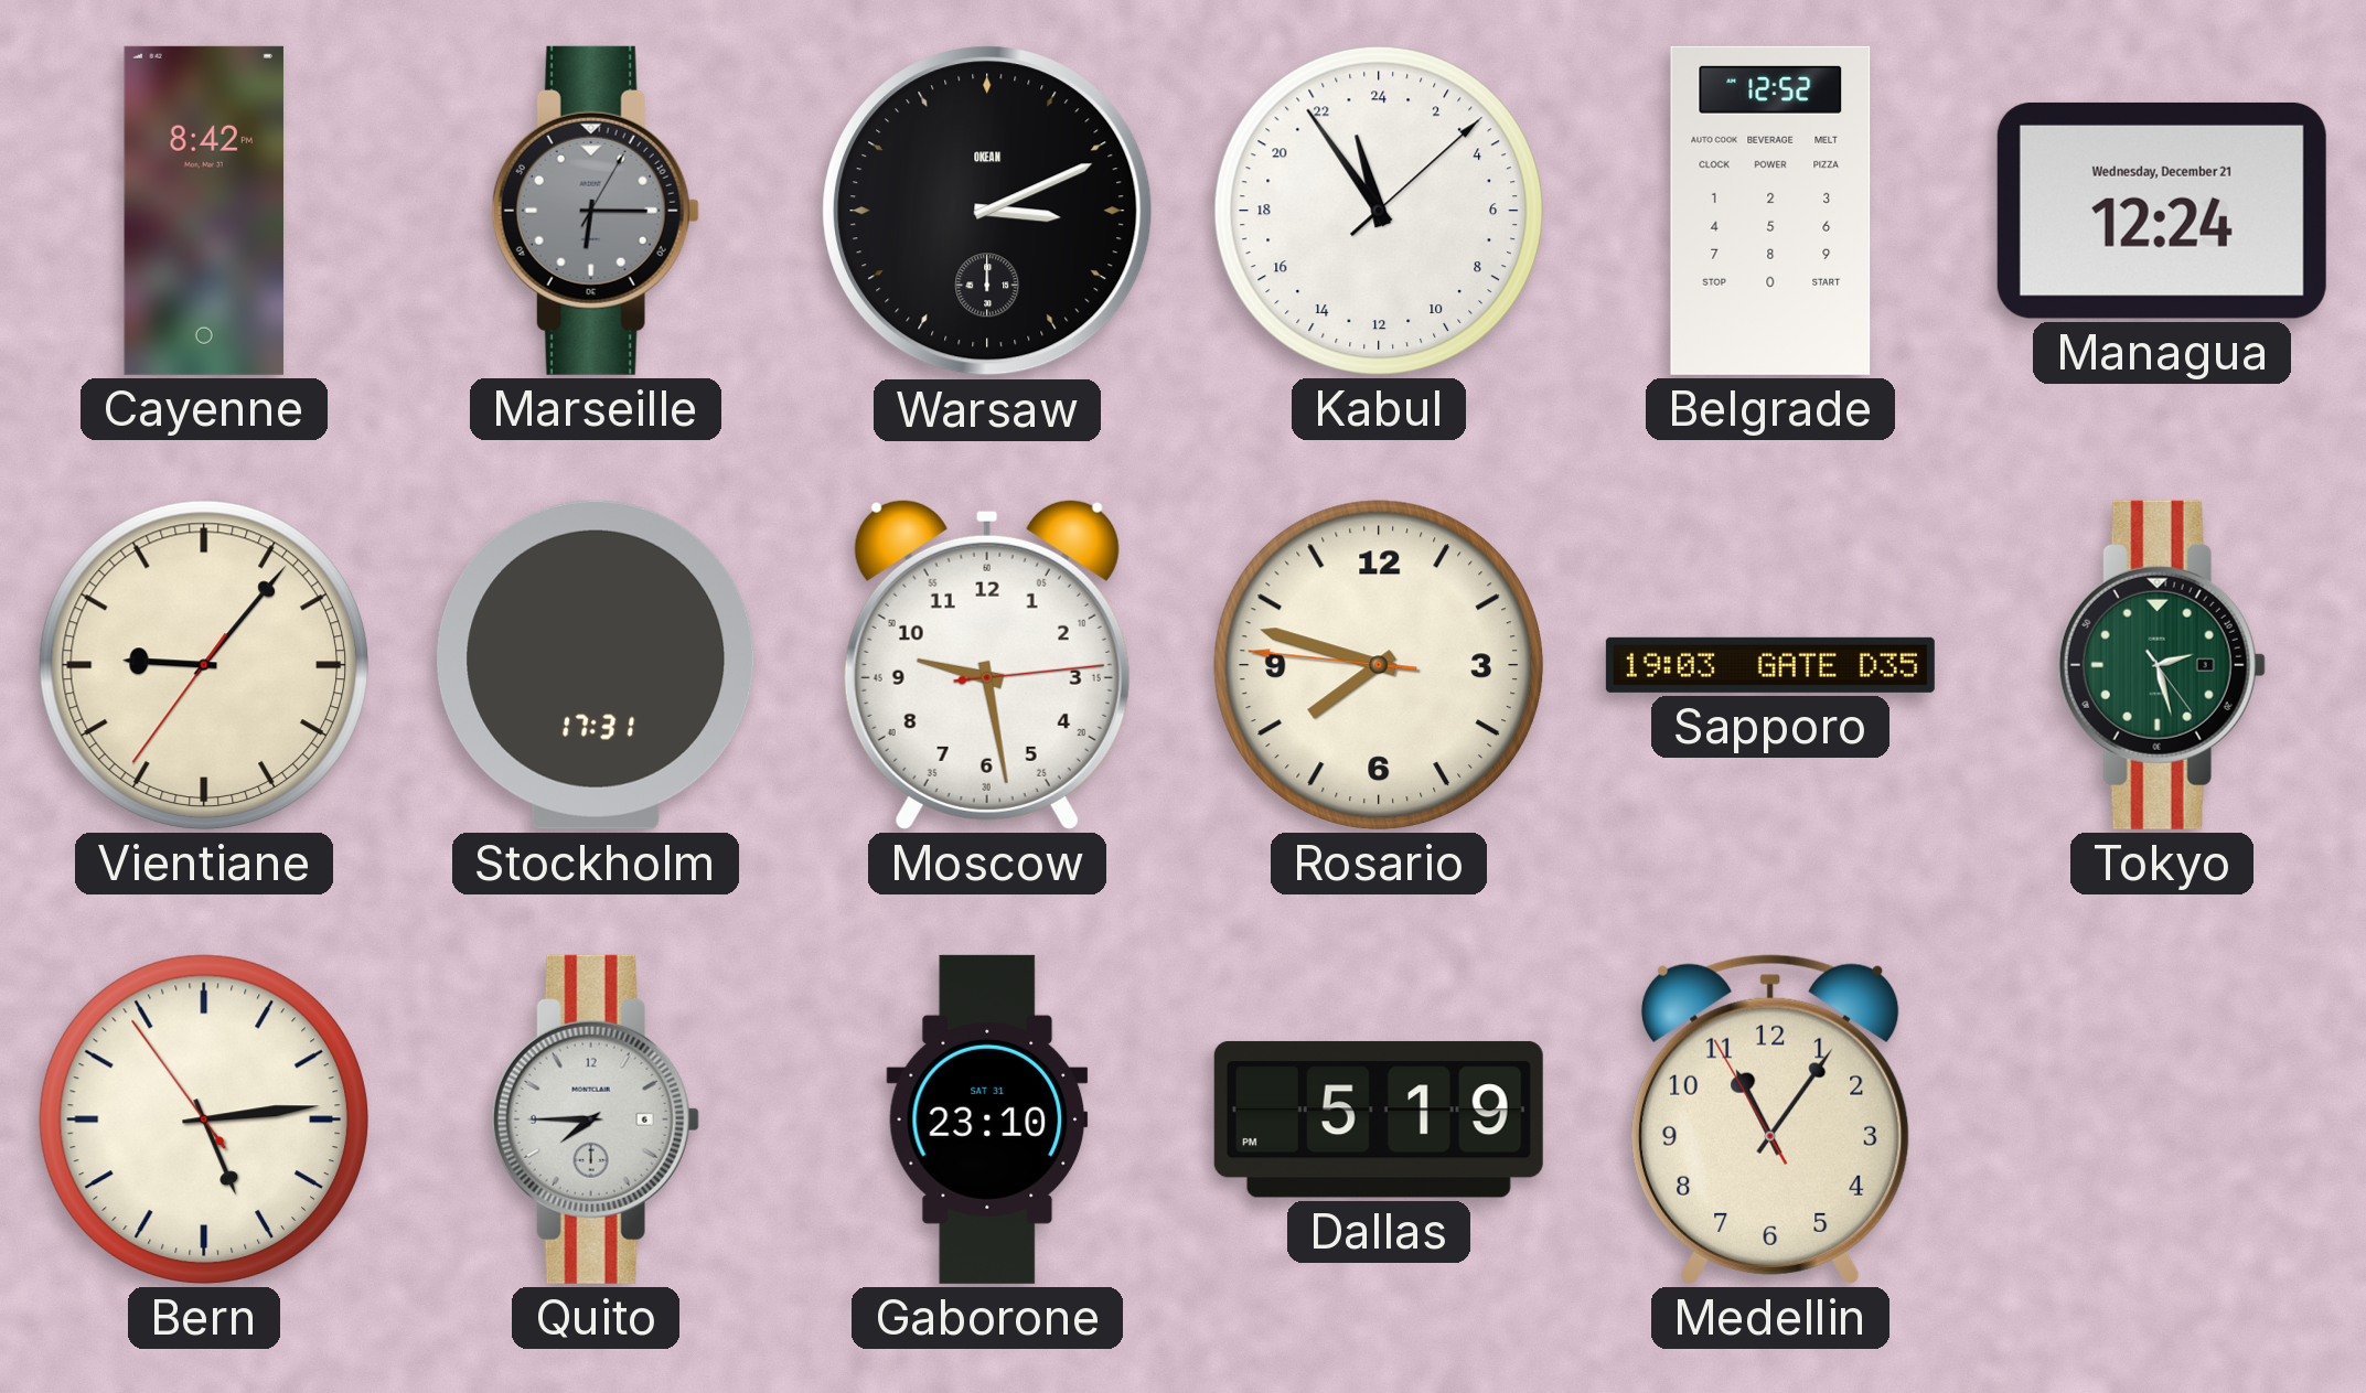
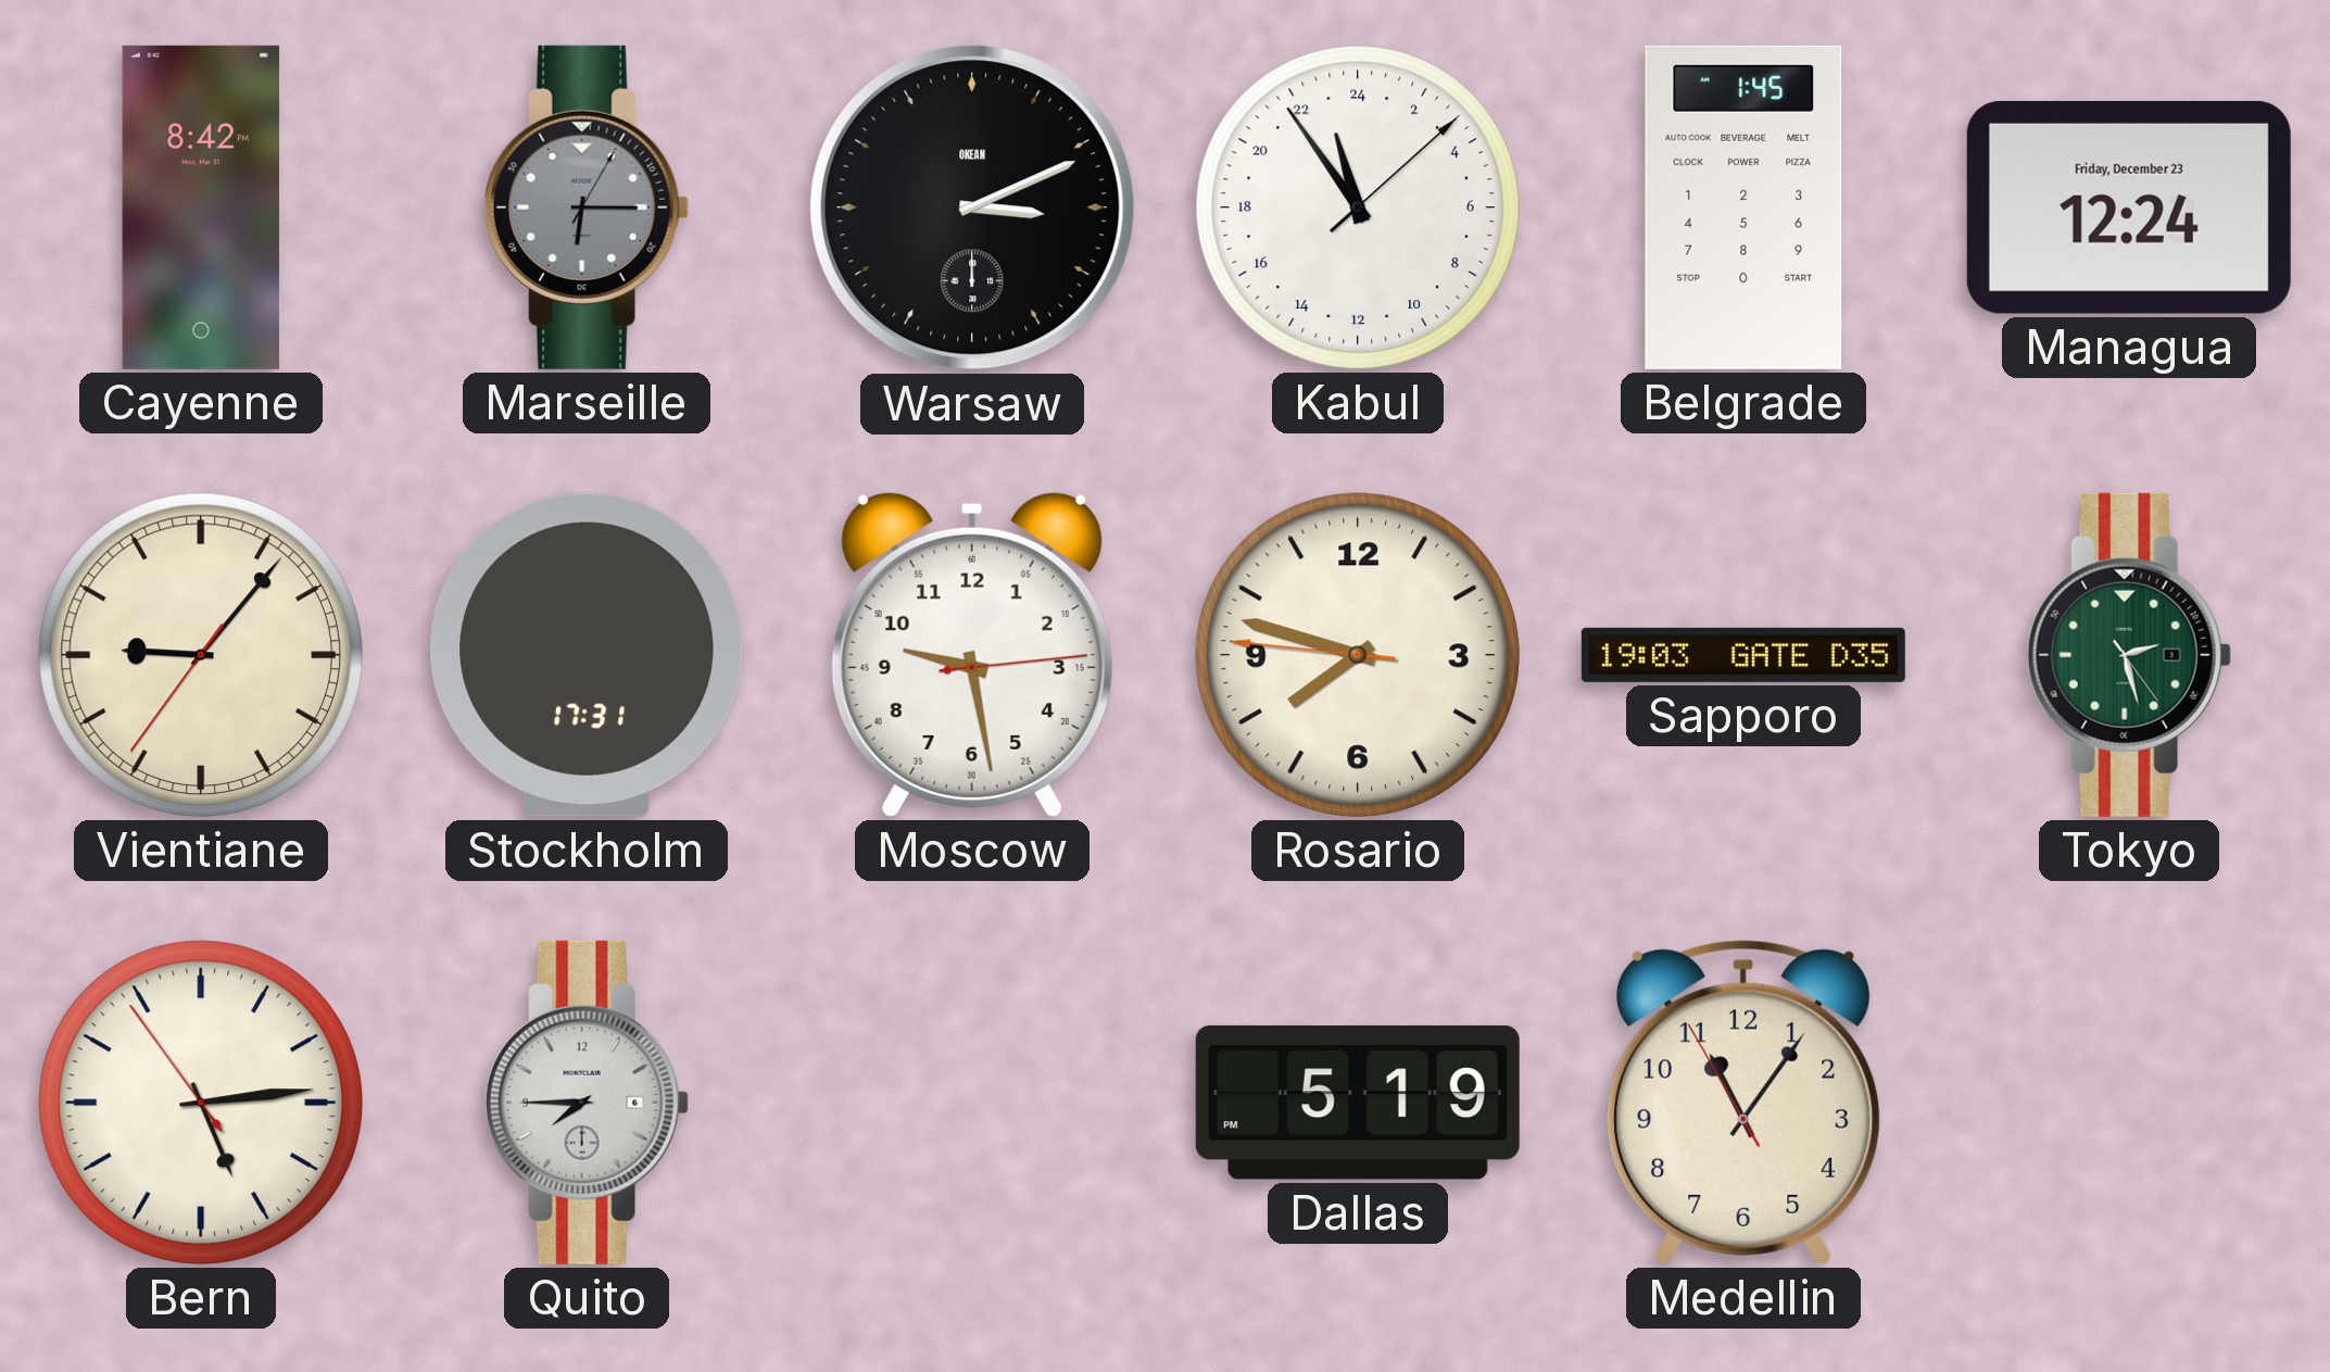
Belgrade: 12:52 -> 1:45 (1743, 207)
Managua date: Wednesday, December 21 -> Friday, December 23 (2129, 207)
Gaborone: 23:10 -> none (987, 1119)
